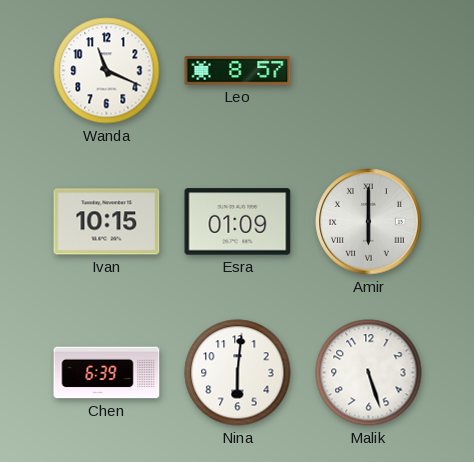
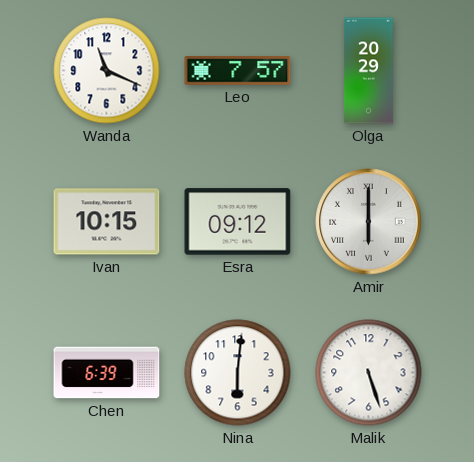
Leo: 8:57 -> 7:57 (238, 71)
Olga: none -> 20:29 (369, 71)
Esra: 01:09 -> 09:12 (238, 222)
